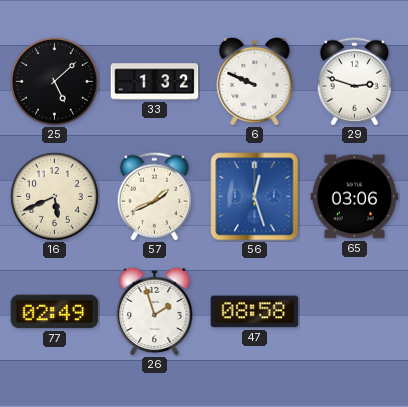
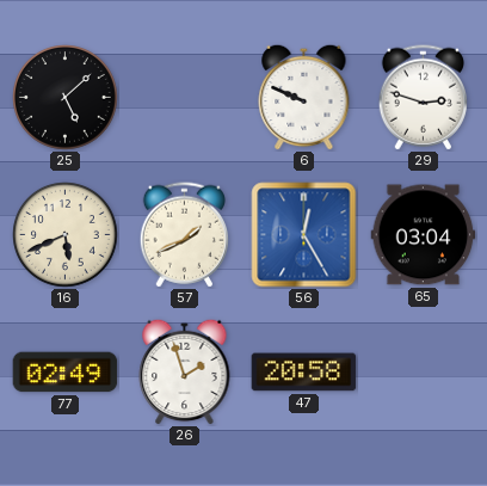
33: 1:32 -> none (155, 82)
56: 12:27 -> 12:25 (304, 235)
65: 03:06 -> 03:04 (424, 235)
47: 08:58 -> 20:58 (304, 373)
